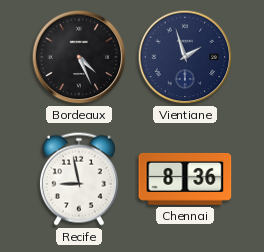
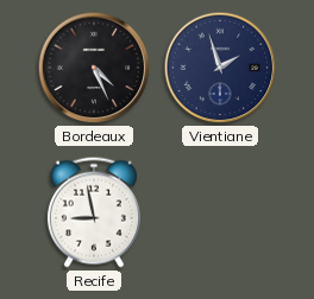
Chennai: 8:36 -> none (185, 179)
